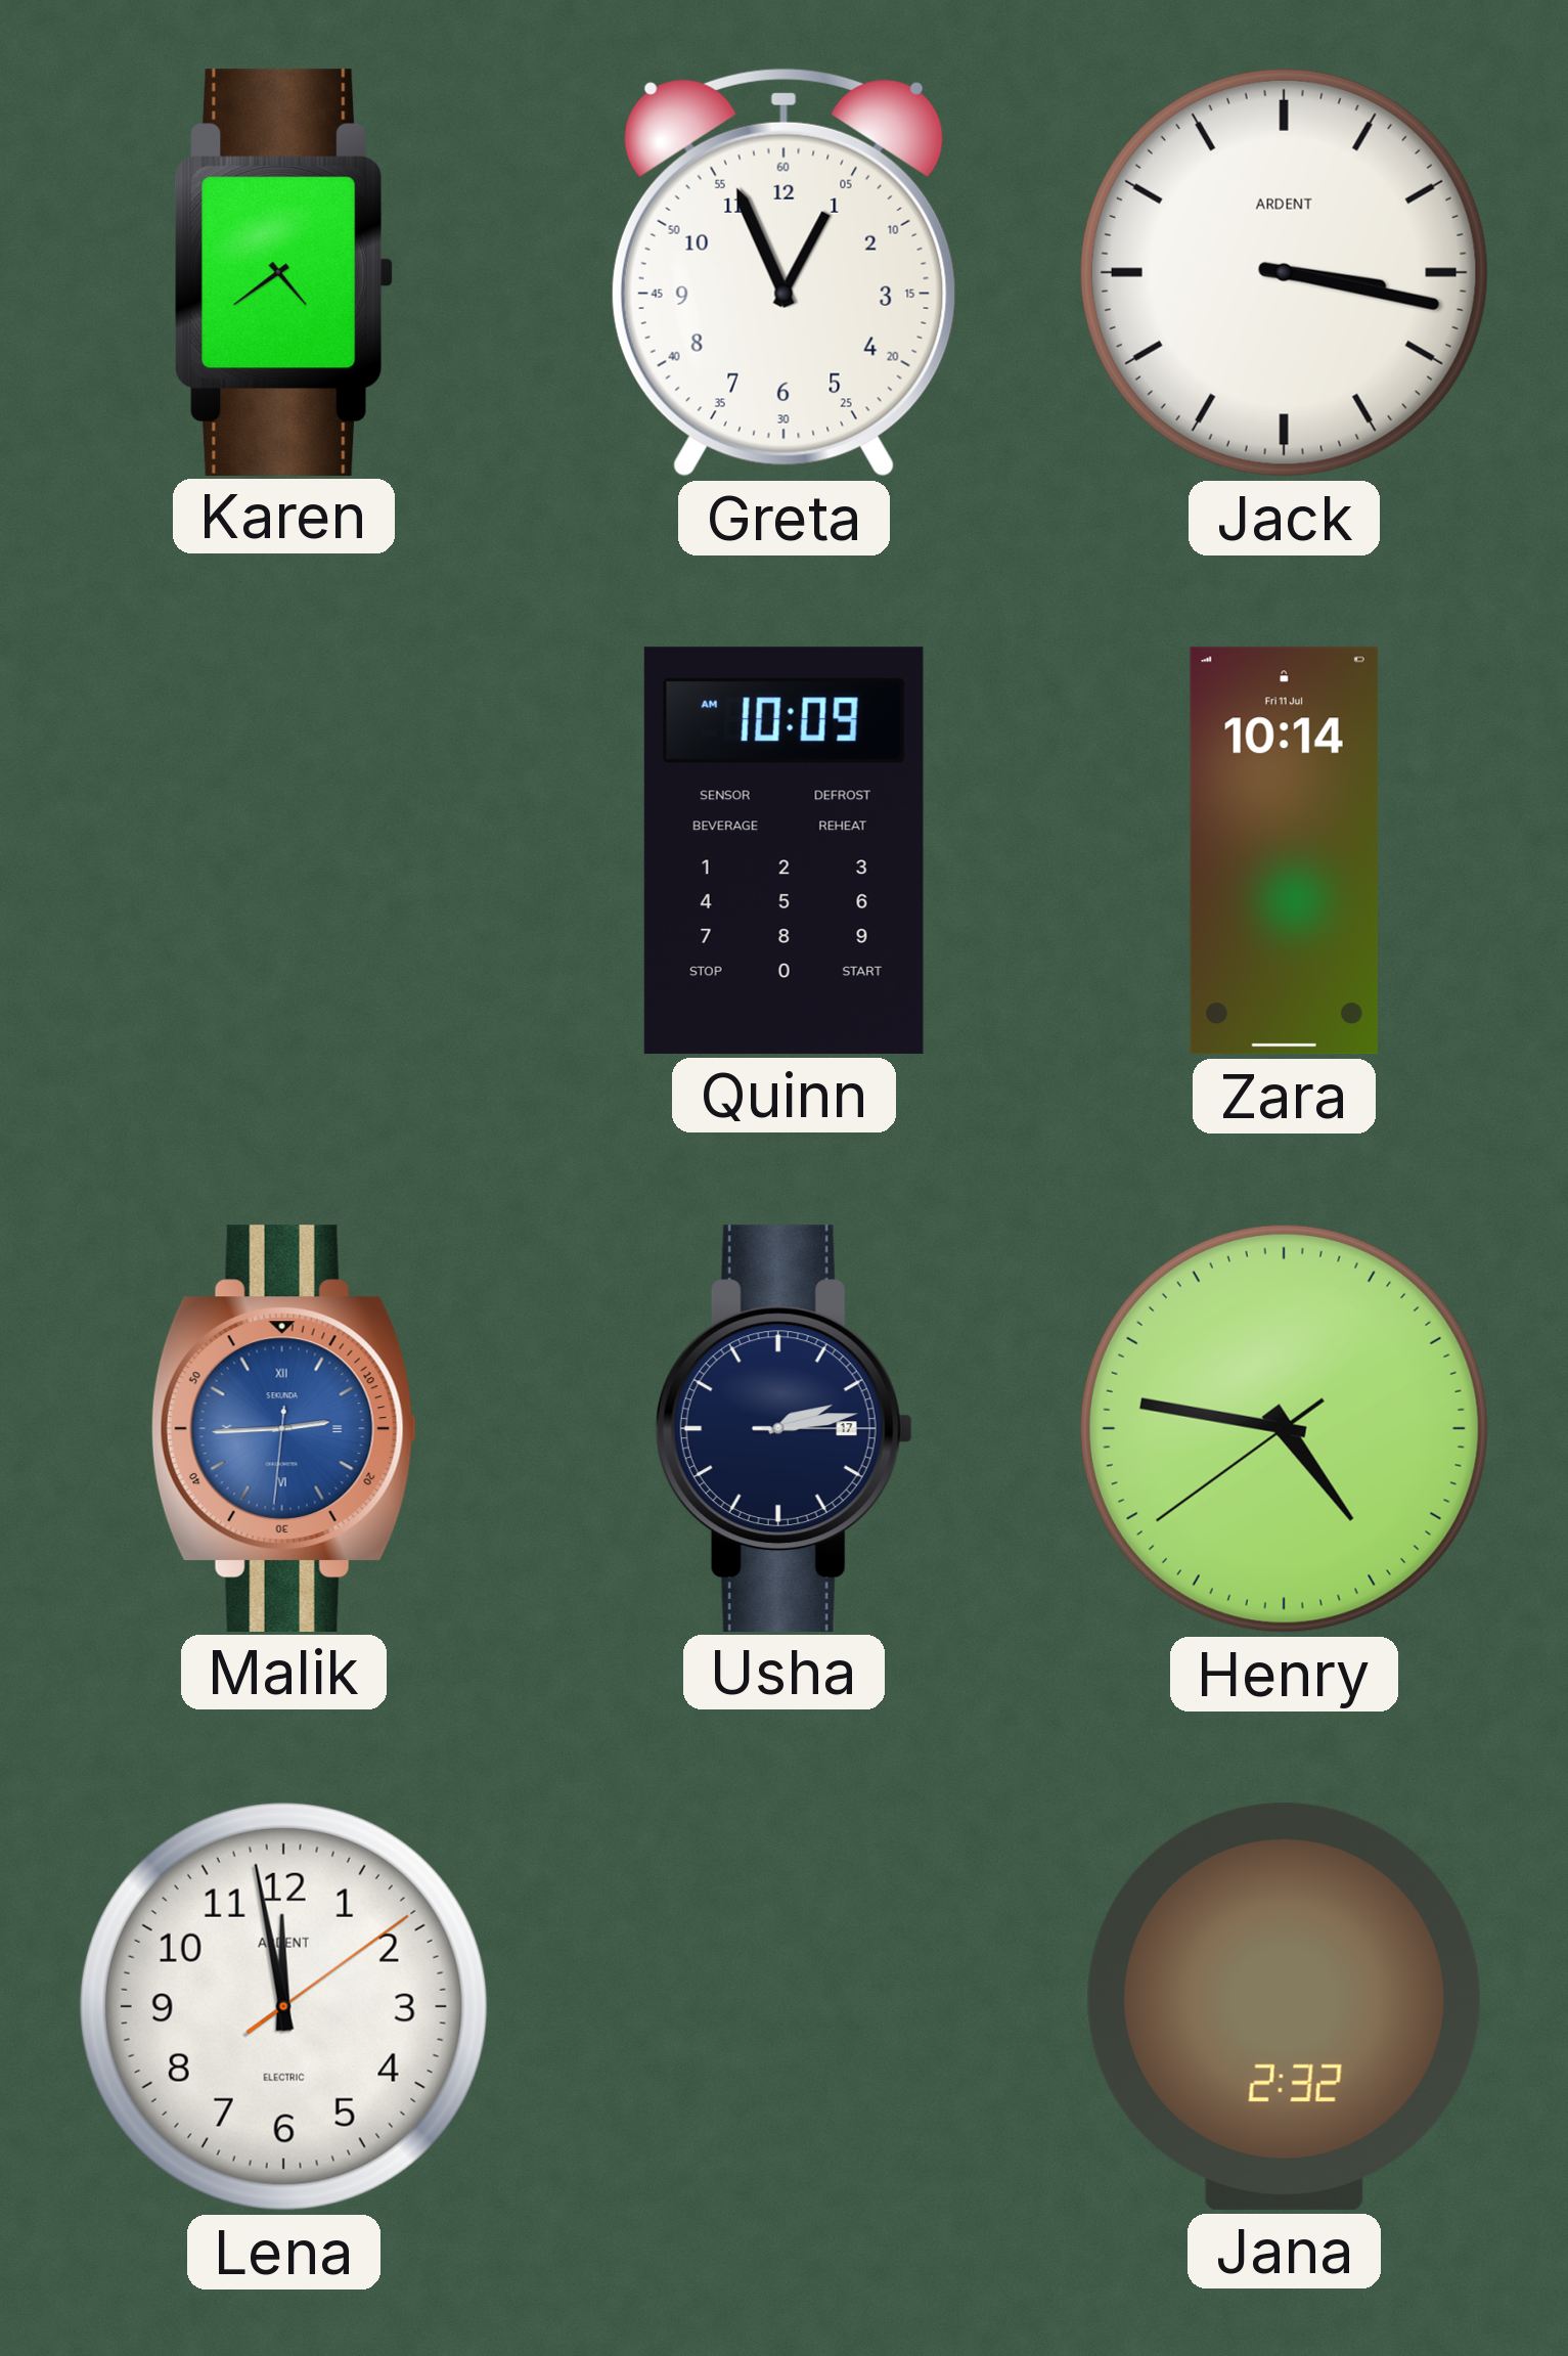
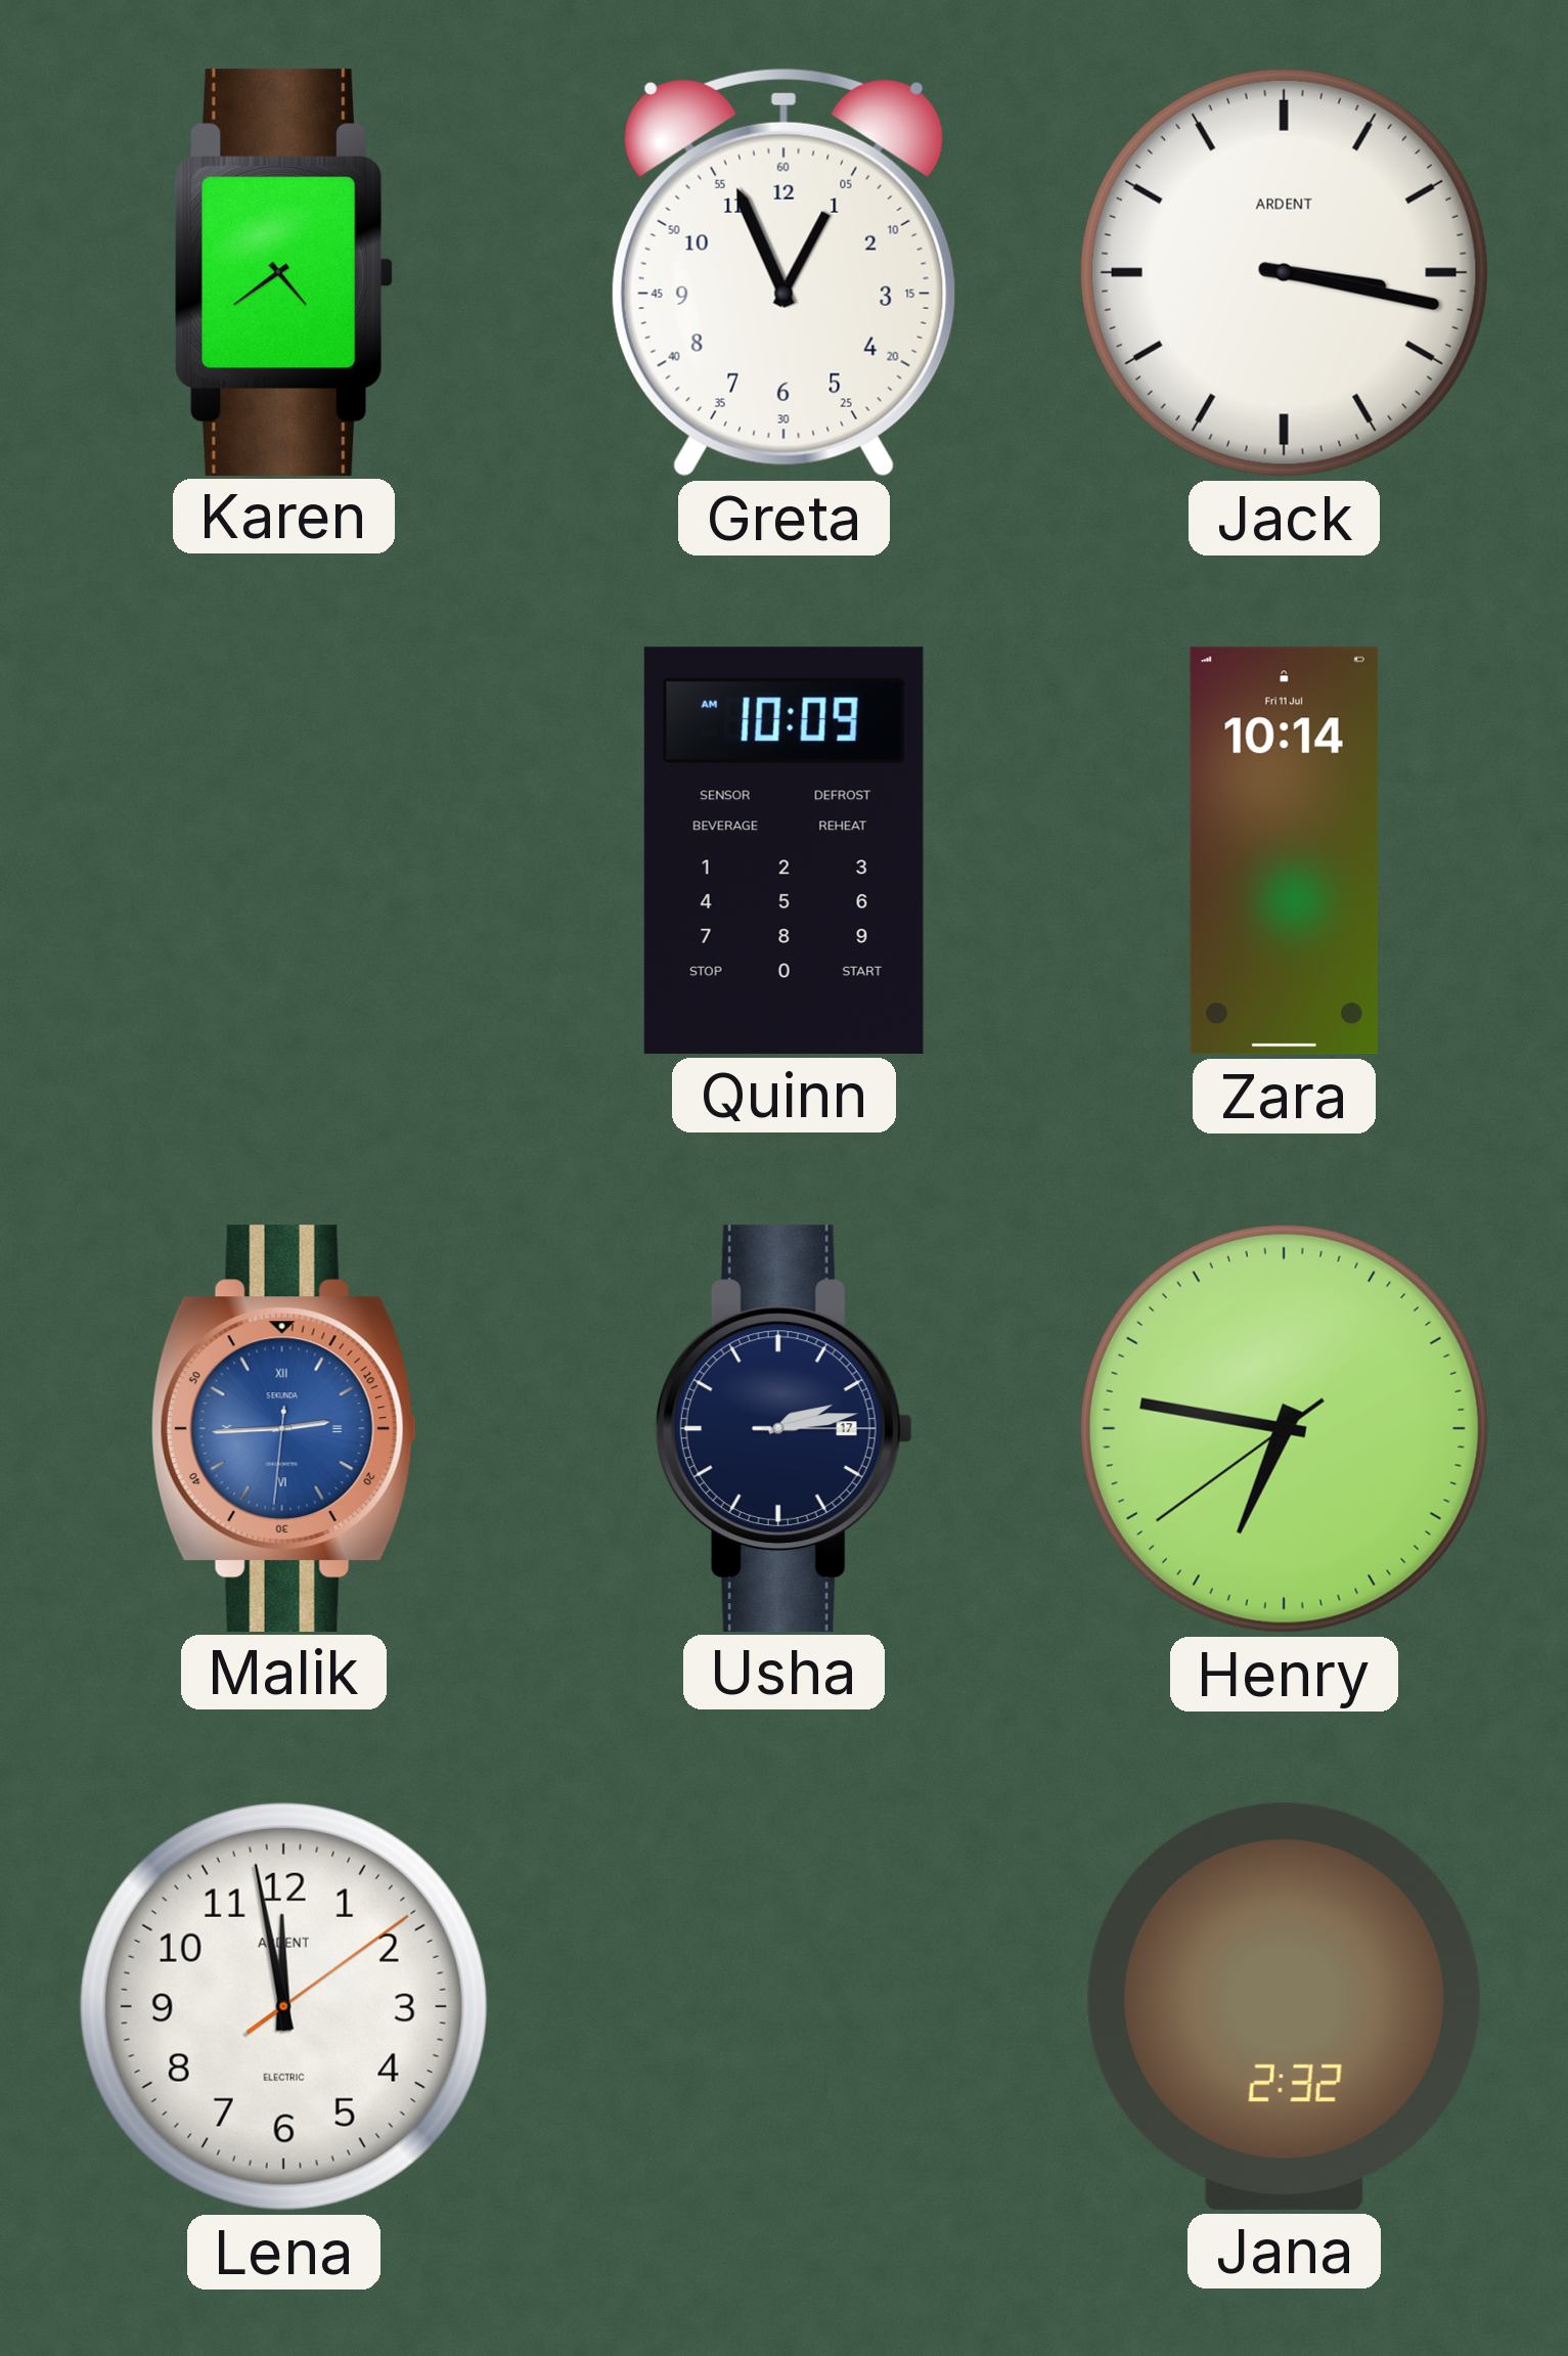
Henry: 4:46 -> 6:46 (1284, 1428)
